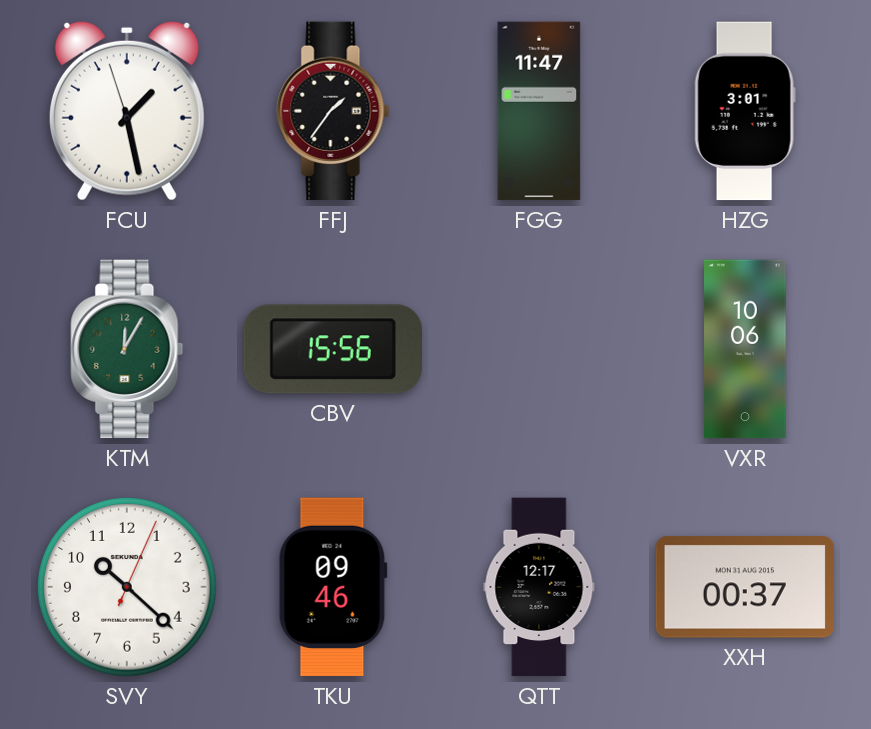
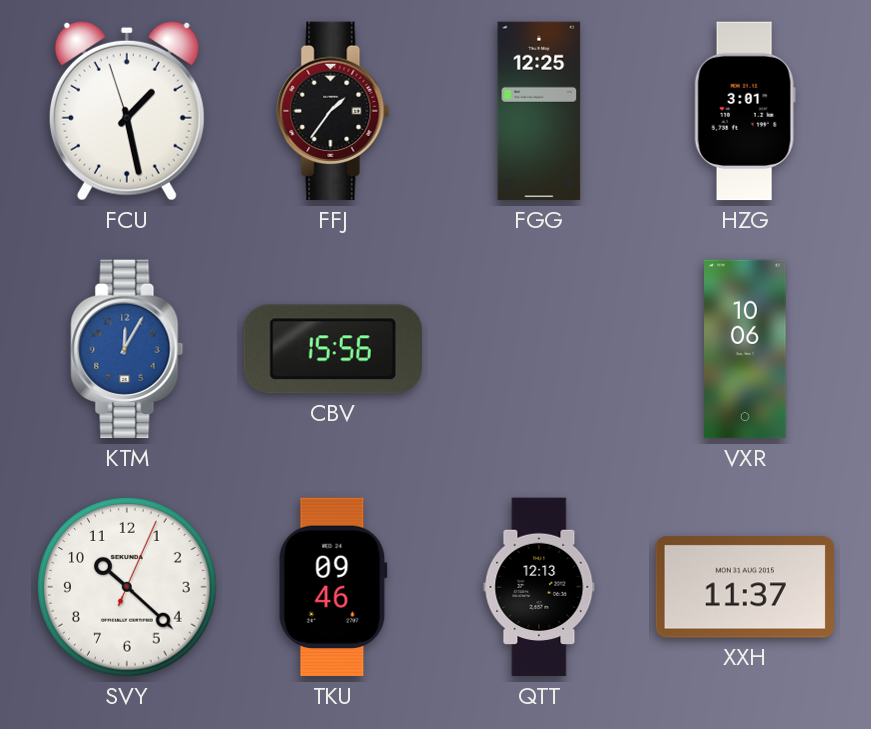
FGG: 11:47 -> 12:25 (539, 111)
KTM dial: green -> blue (127, 349)
QTT: 12:17 -> 12:13 (539, 587)
XXH: 00:37 -> 11:37 (745, 587)
